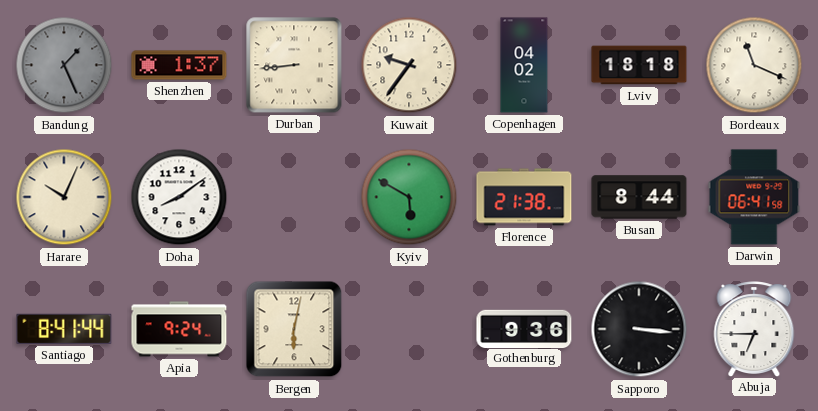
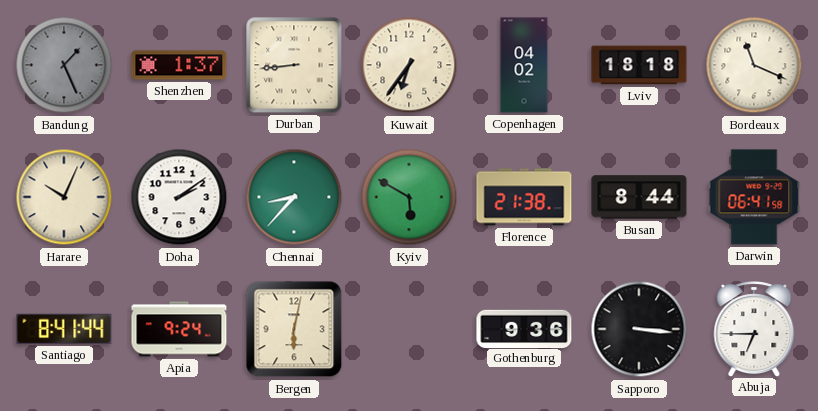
Kuwait: 9:36 -> 6:36 (409, 65)
Doha: 8:09 -> 2:09 (179, 197)
Chennai: none -> 8:37 (294, 197)
